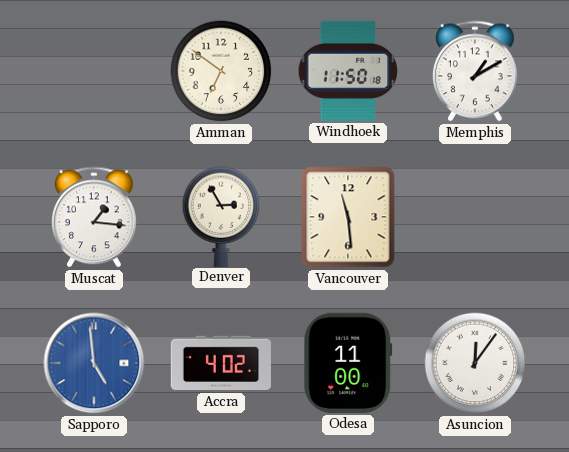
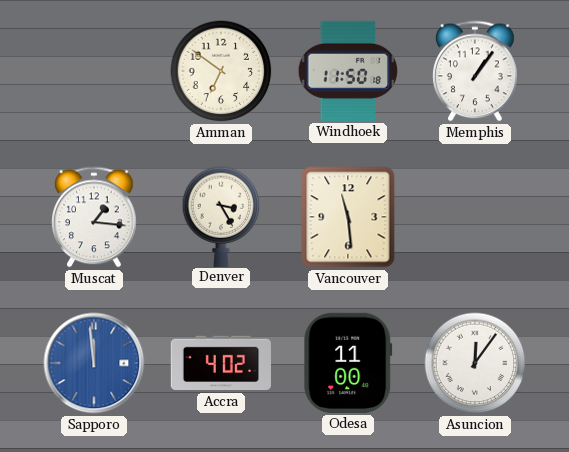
Memphis: 1:10 -> 1:06 (476, 71)
Denver: 2:55 -> 3:25 (221, 216)
Sapporo: 4:59 -> 11:59 (94, 363)
